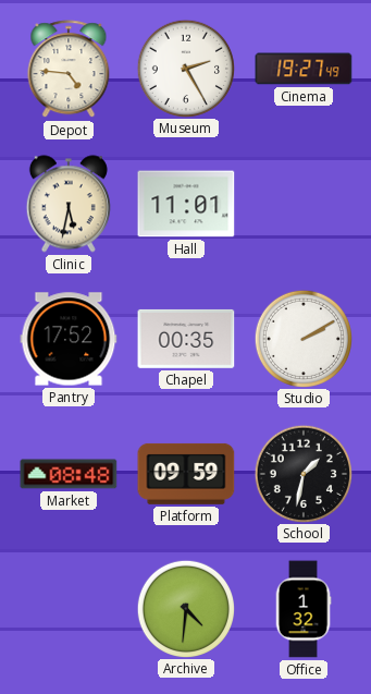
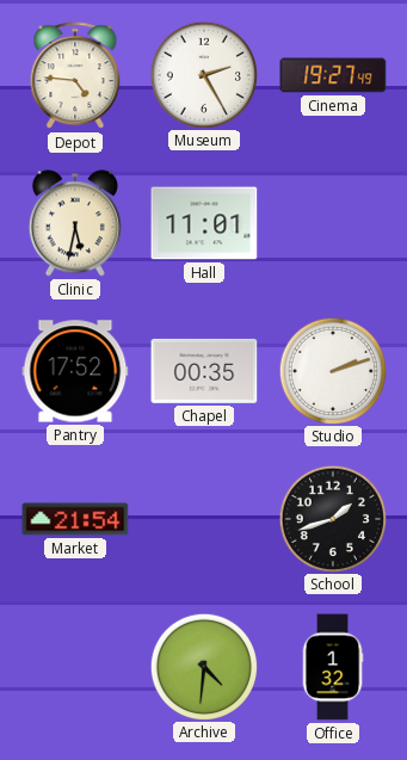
Studio: 2:10 -> 2:12 (332, 370)
Market: 08:48 -> 21:54 (75, 519)
Platform: 09:59 -> none (186, 474)
School: 1:32 -> 1:42 (332, 518)
